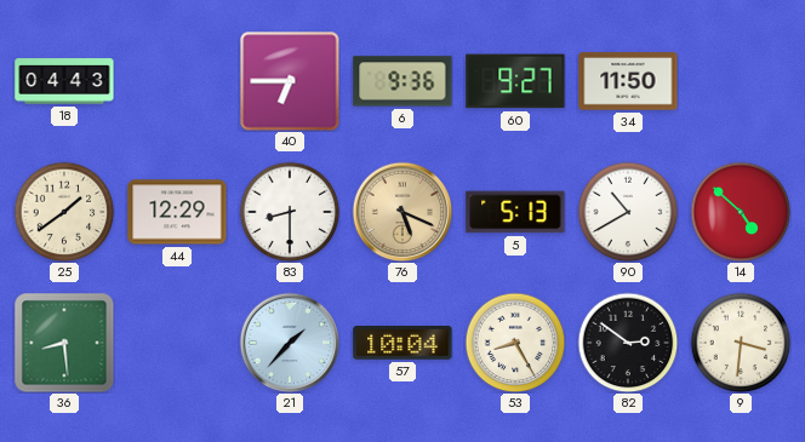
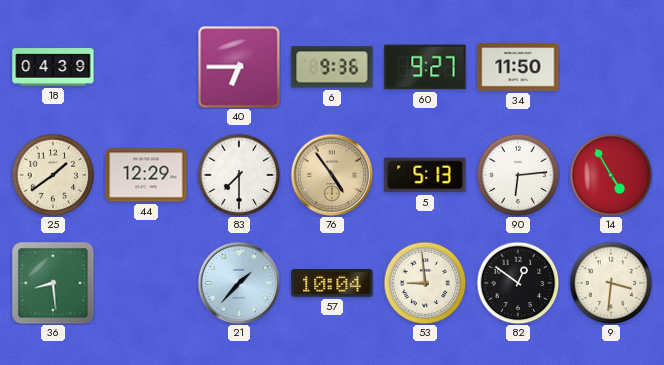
18: 04:43 -> 04:39 (53, 67)
83: 8:30 -> 7:30 (239, 175)
76: 5:19 -> 4:54 (332, 175)
90: 10:40 -> 6:14 (518, 175)
14: 4:52 -> 4:55 (611, 175)
53: 8:25 -> 8:59 (425, 283)
82: 2:51 -> 12:51 (518, 283)
